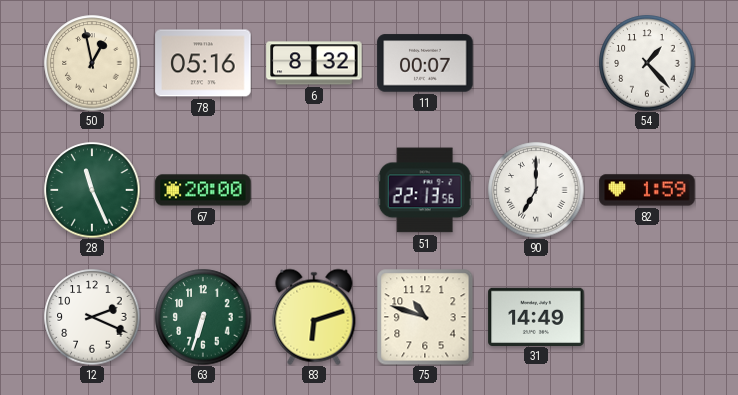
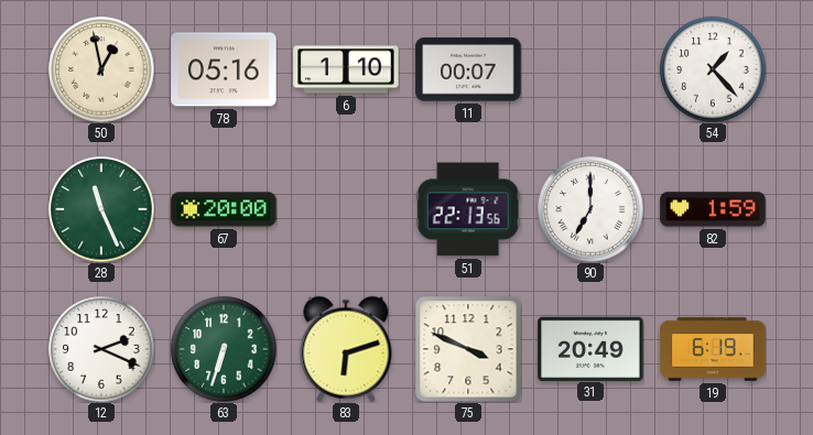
6: 8:32 -> 1:10 (346, 69)
75: 10:48 -> 3:49 (468, 349)
31: 14:49 -> 20:49 (590, 348)
19: none -> 6:19 (713, 349)
